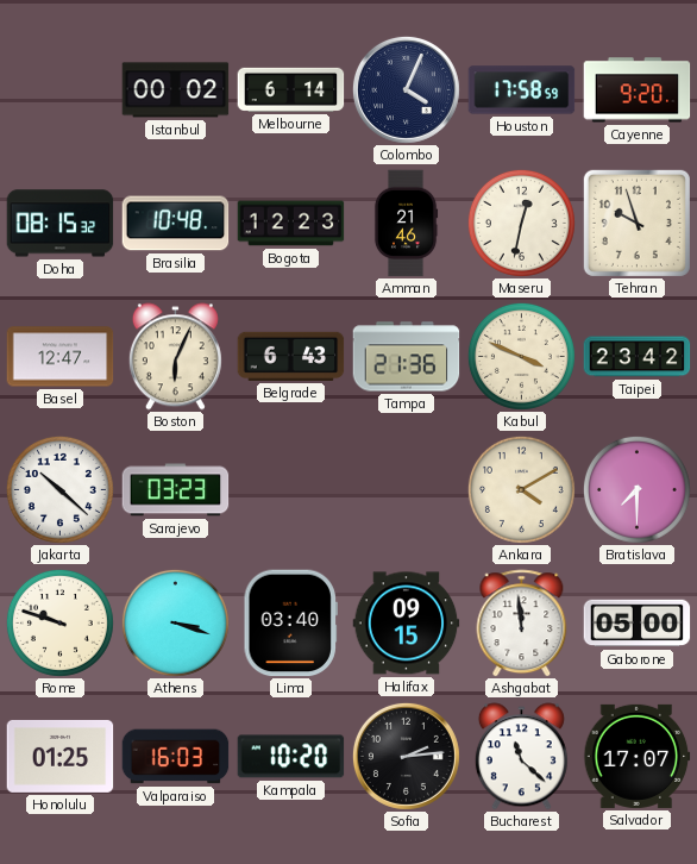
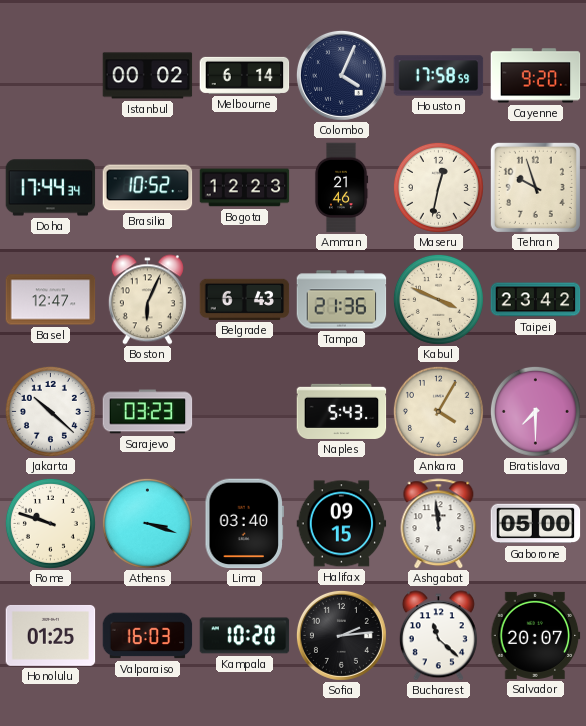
Doha: 08:15 -> 17:44 (51, 188)
Brasilia: 10:48 -> 10:52 (148, 188)
Naples: none -> 5:43 (342, 411)
Ankara: 4:10 -> 4:05 (438, 411)
Salvador: 17:07 -> 20:07 (536, 635)
